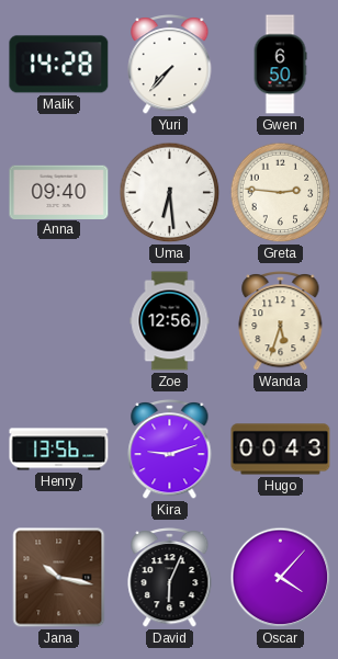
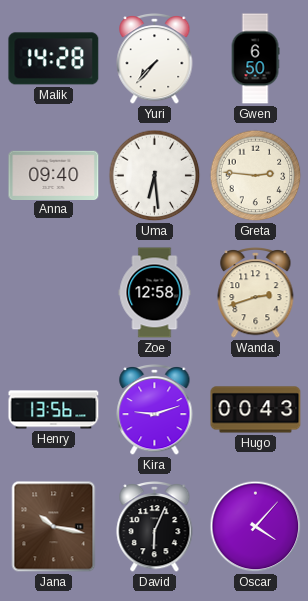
Zoe: 12:56 -> 12:58 (155, 293)
Wanda: 5:33 -> 2:42 (256, 293)
